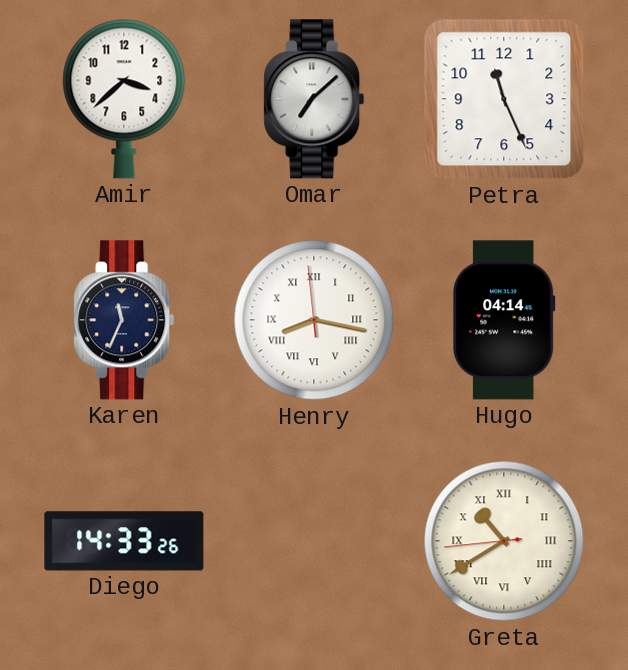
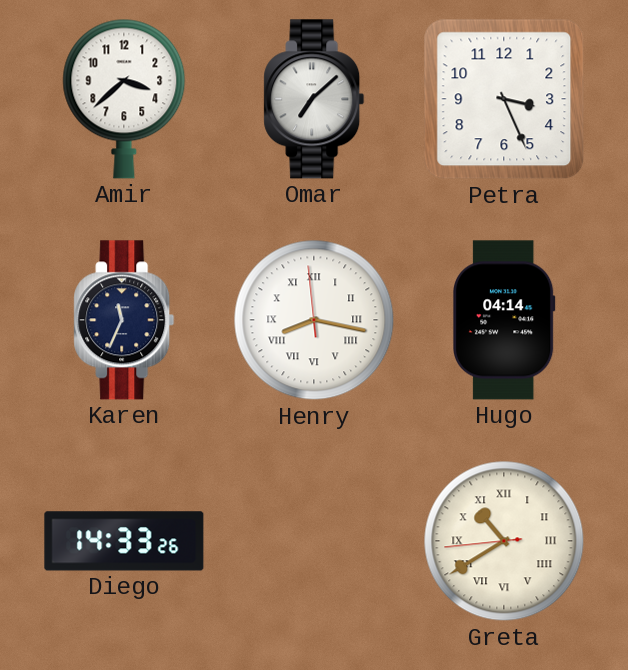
Petra: 11:26 -> 3:26 (504, 99)
